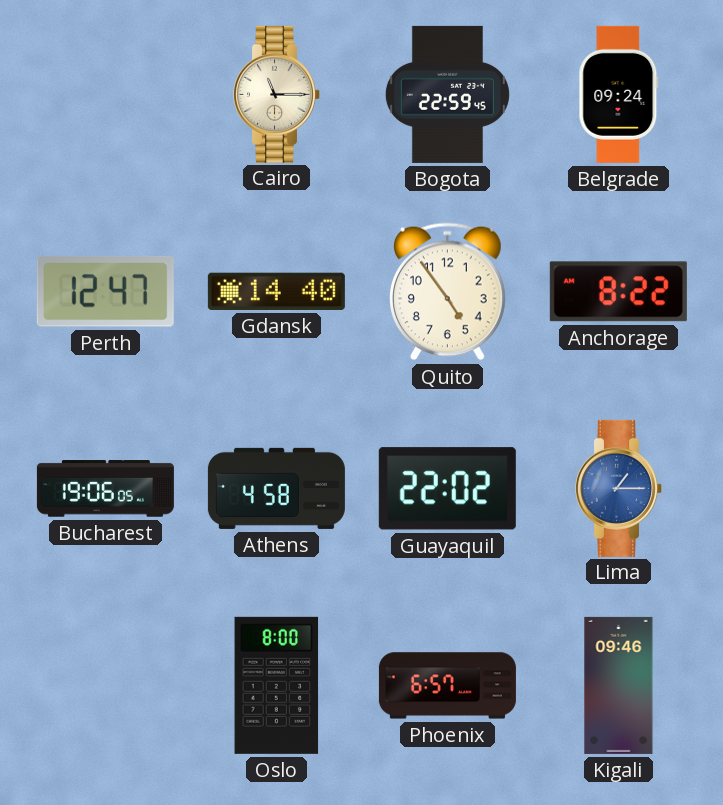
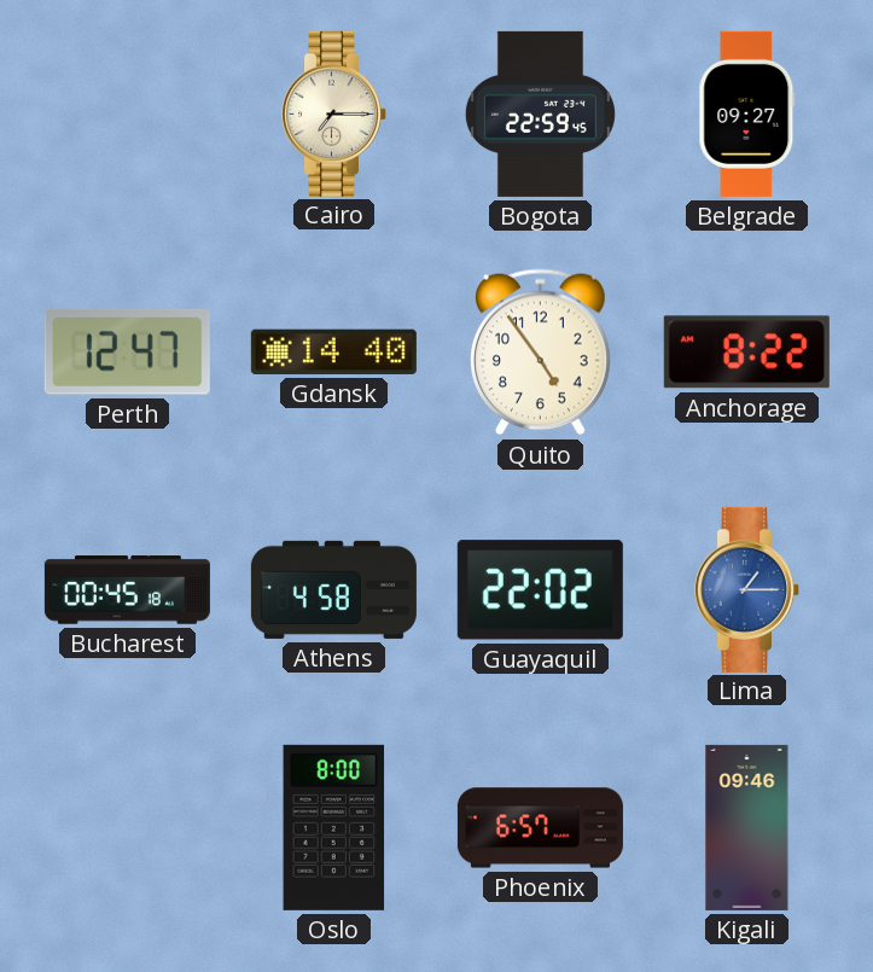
Cairo: 11:15 -> 7:15 (334, 114)
Belgrade: 09:24 -> 09:27 (747, 114)
Bucharest: 19:06 -> 00:45 (127, 590)
